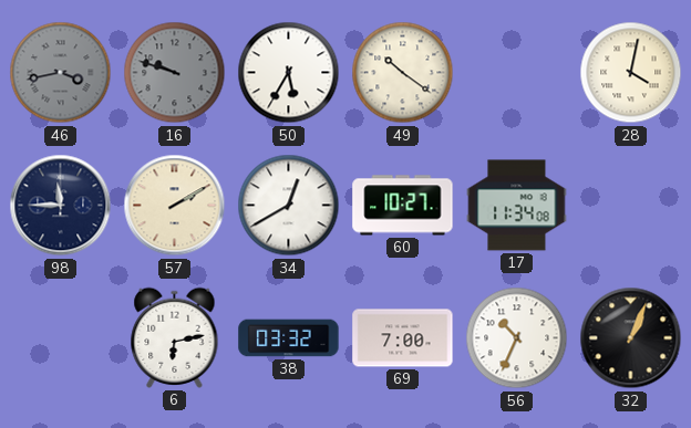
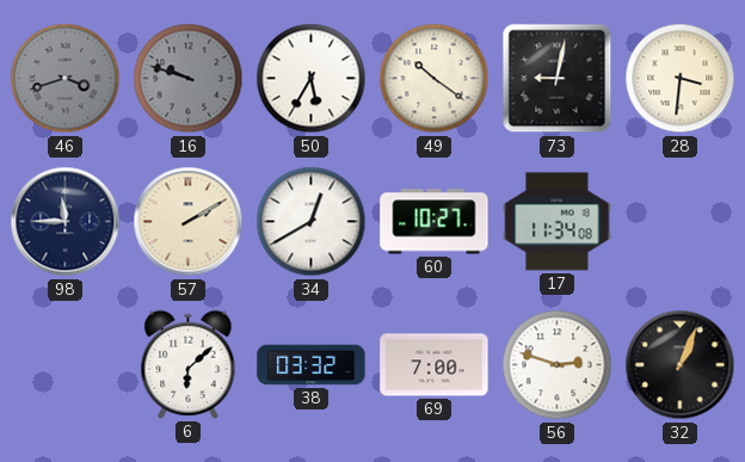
46: 3:43 -> 3:42 (66, 79)
73: none -> 9:02 (558, 79)
28: 4:02 -> 3:31 (681, 79)
6: 6:13 -> 6:08 (189, 364)
56: 10:34 -> 2:48 (558, 365)
